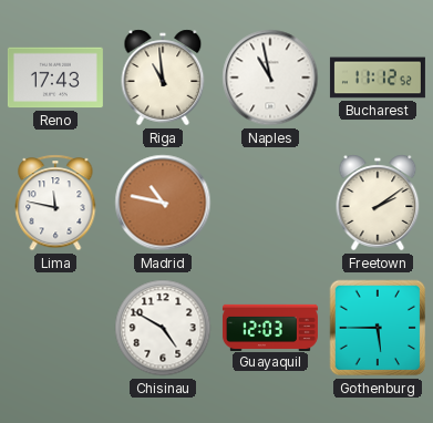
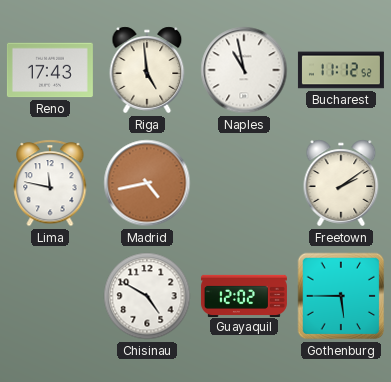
Riga: 10:59 -> 4:59 (147, 70)
Madrid: 10:47 -> 4:43 (147, 183)
Guayaquil: 12:03 -> 12:02 (244, 295)
